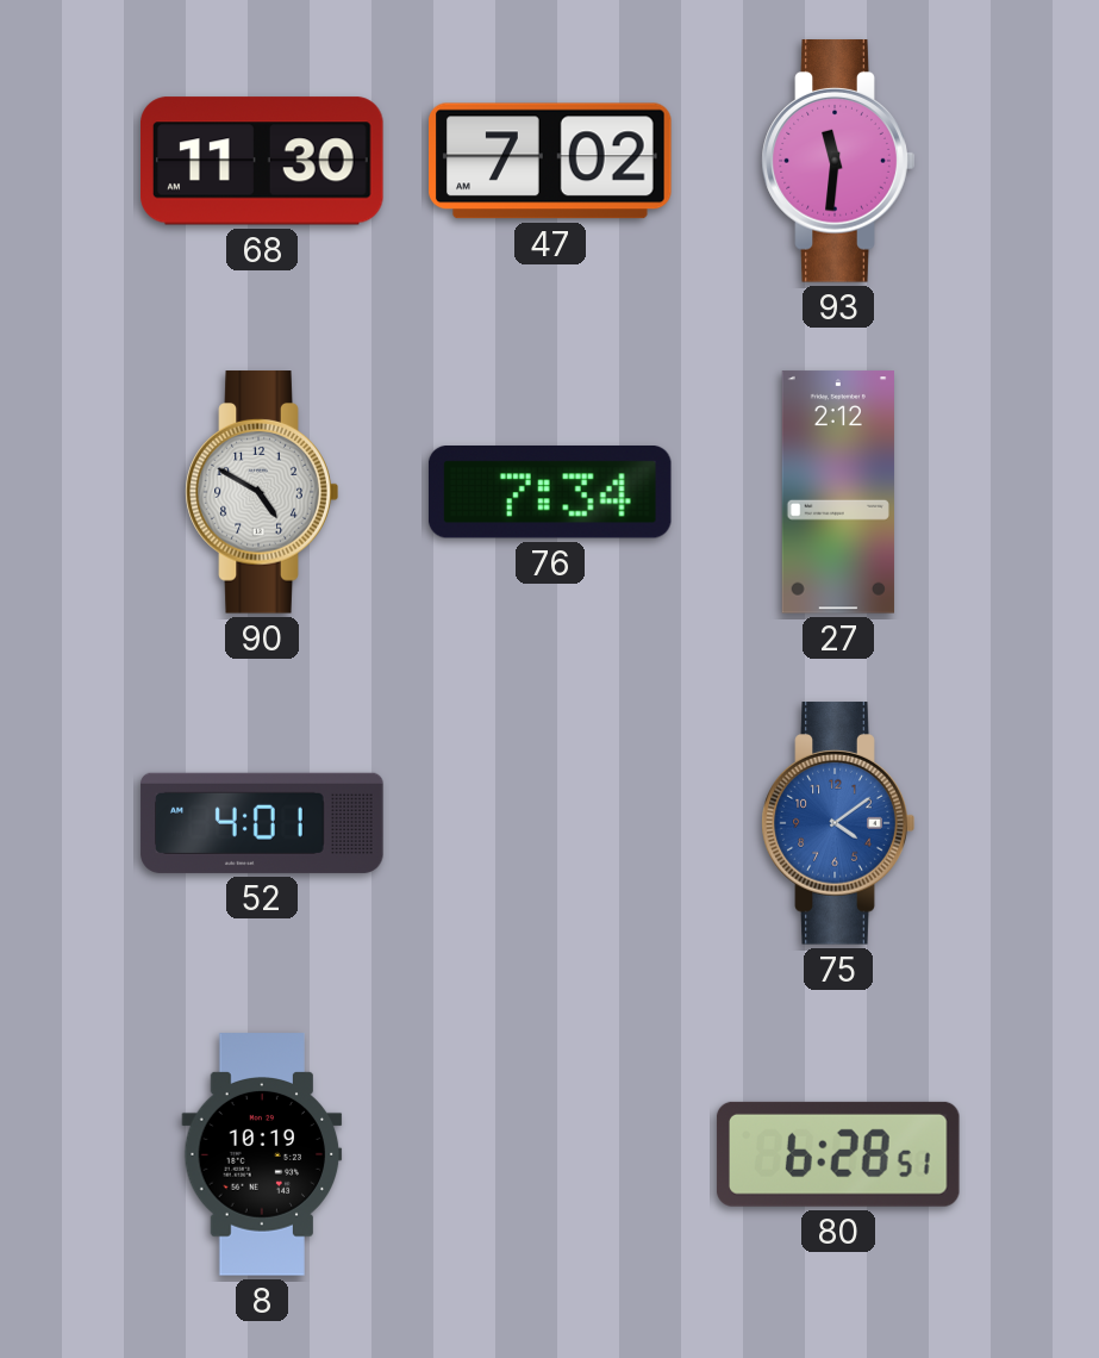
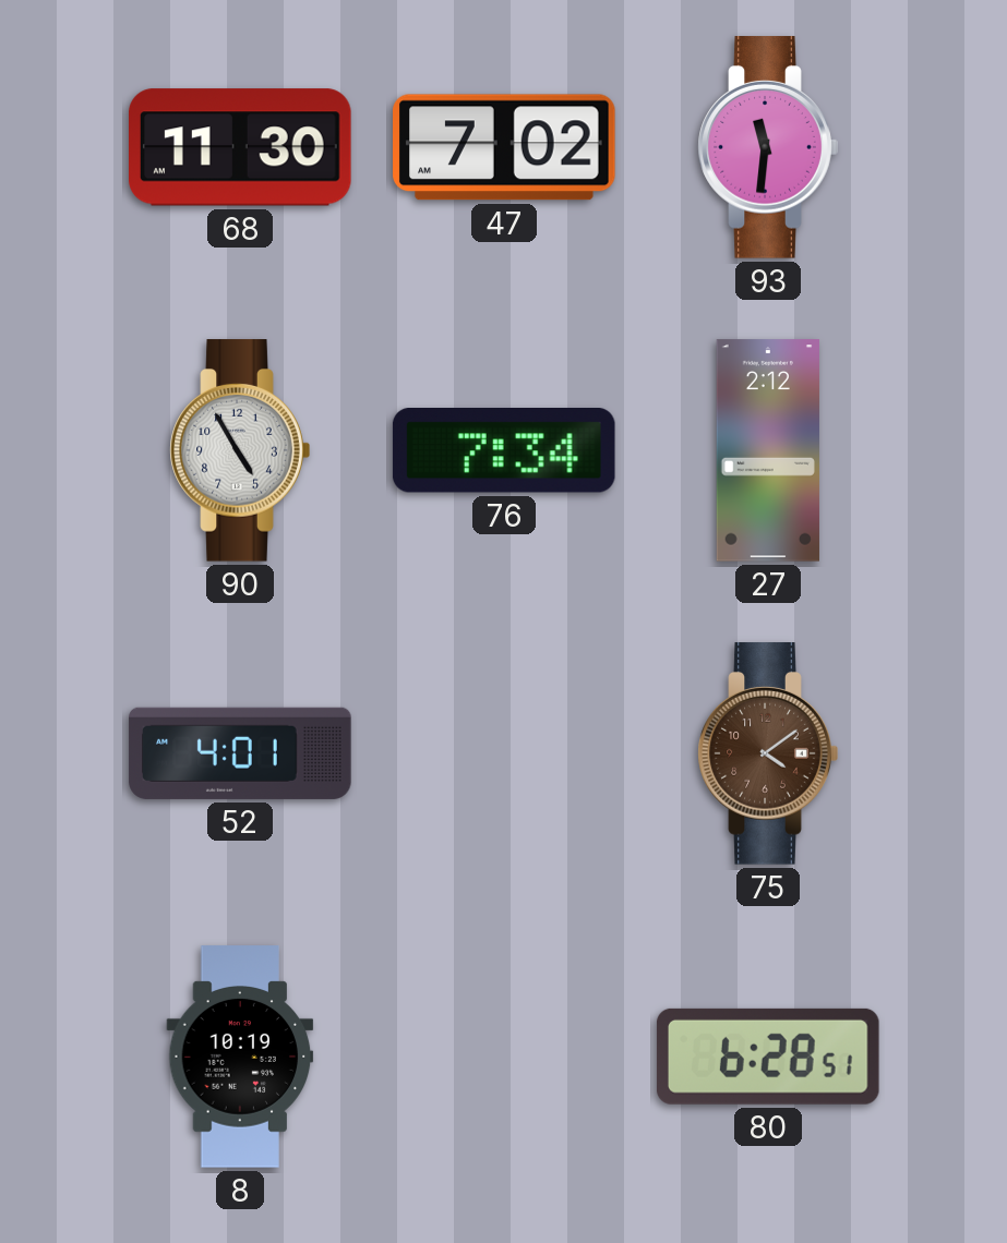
90: 4:50 -> 4:55 (240, 450)
75 dial: blue -> brown (768, 753)
